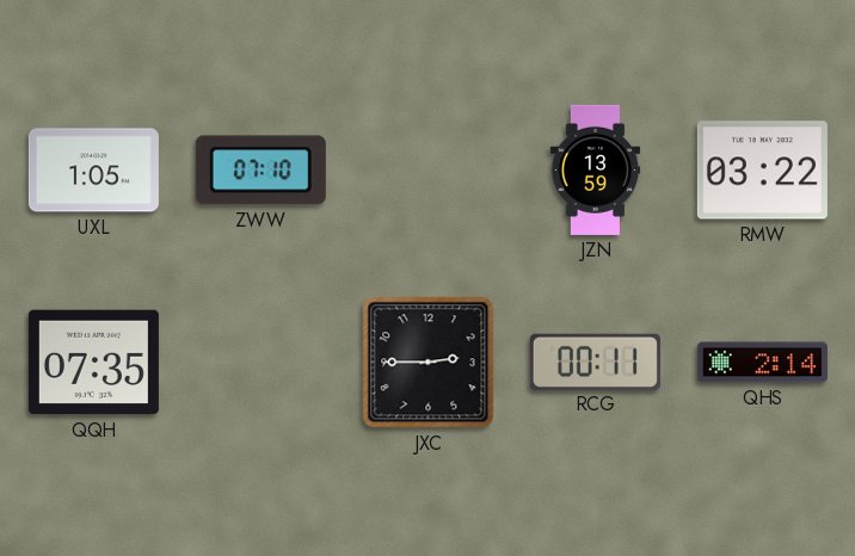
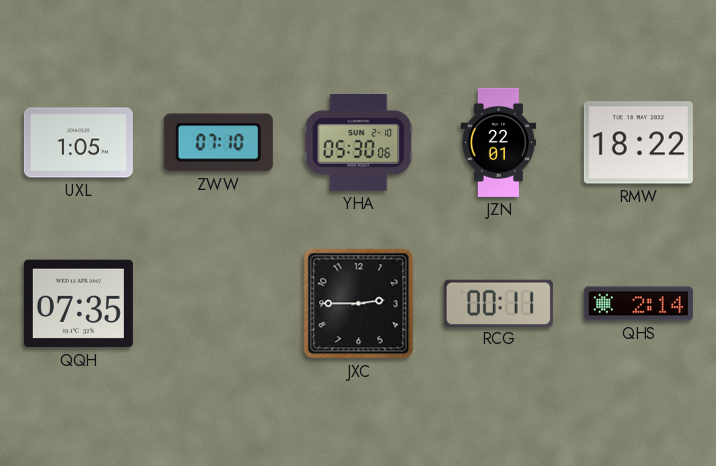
YHA: none -> 05:30 (359, 143)
JZN: 13:59 -> 22:01 (499, 142)
RMW: 03:22 -> 18:22 (638, 143)
